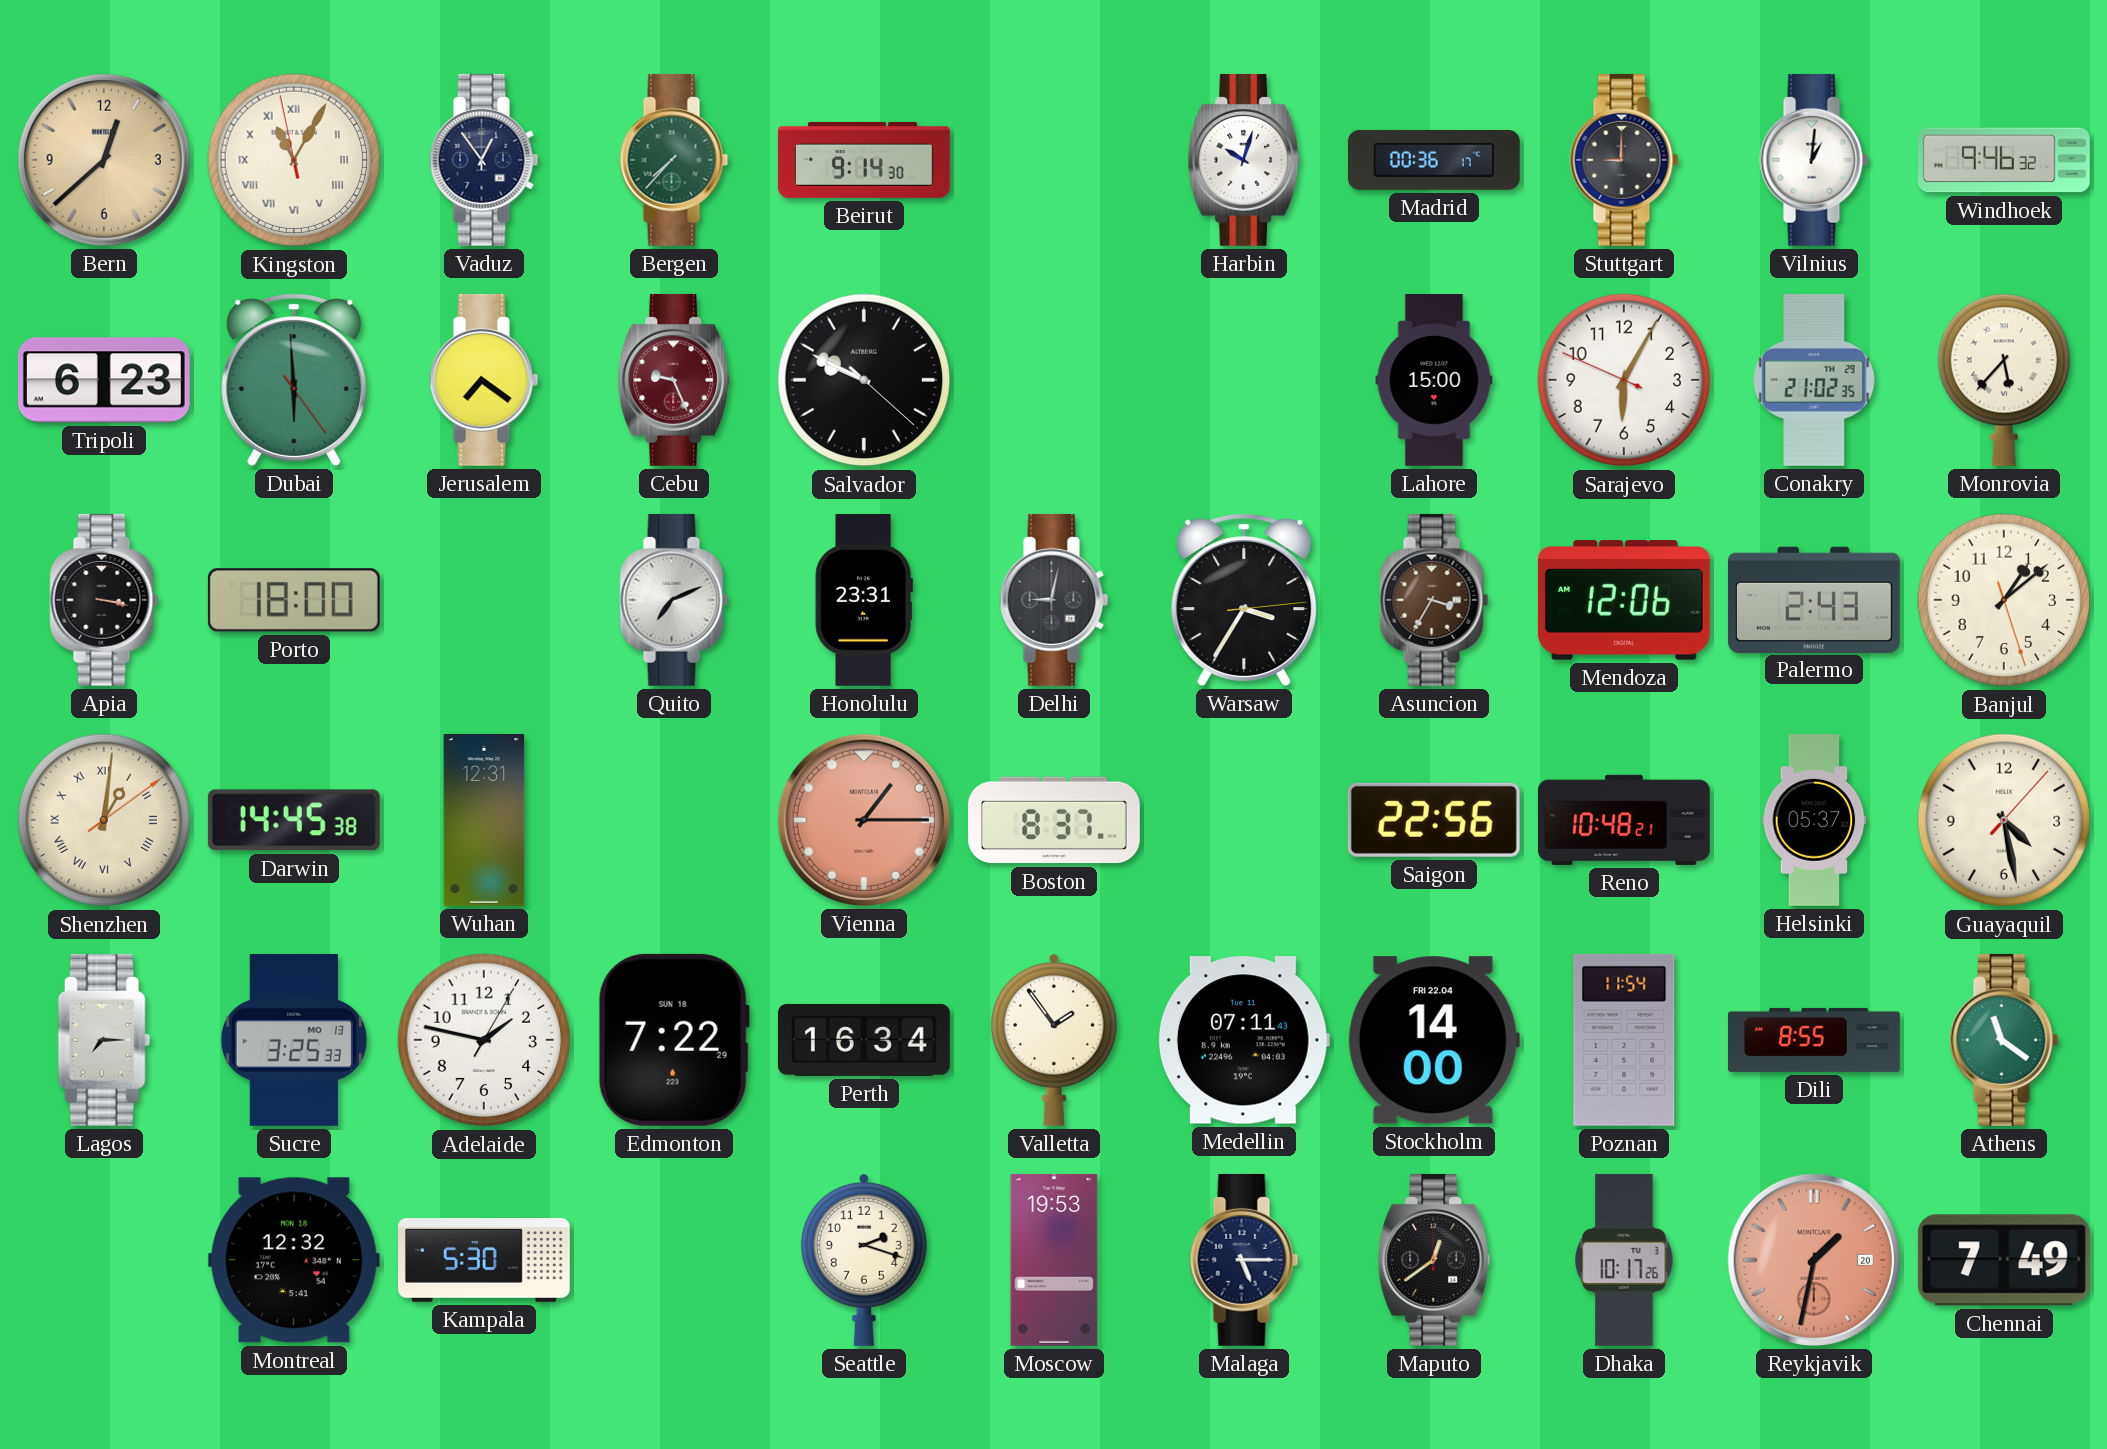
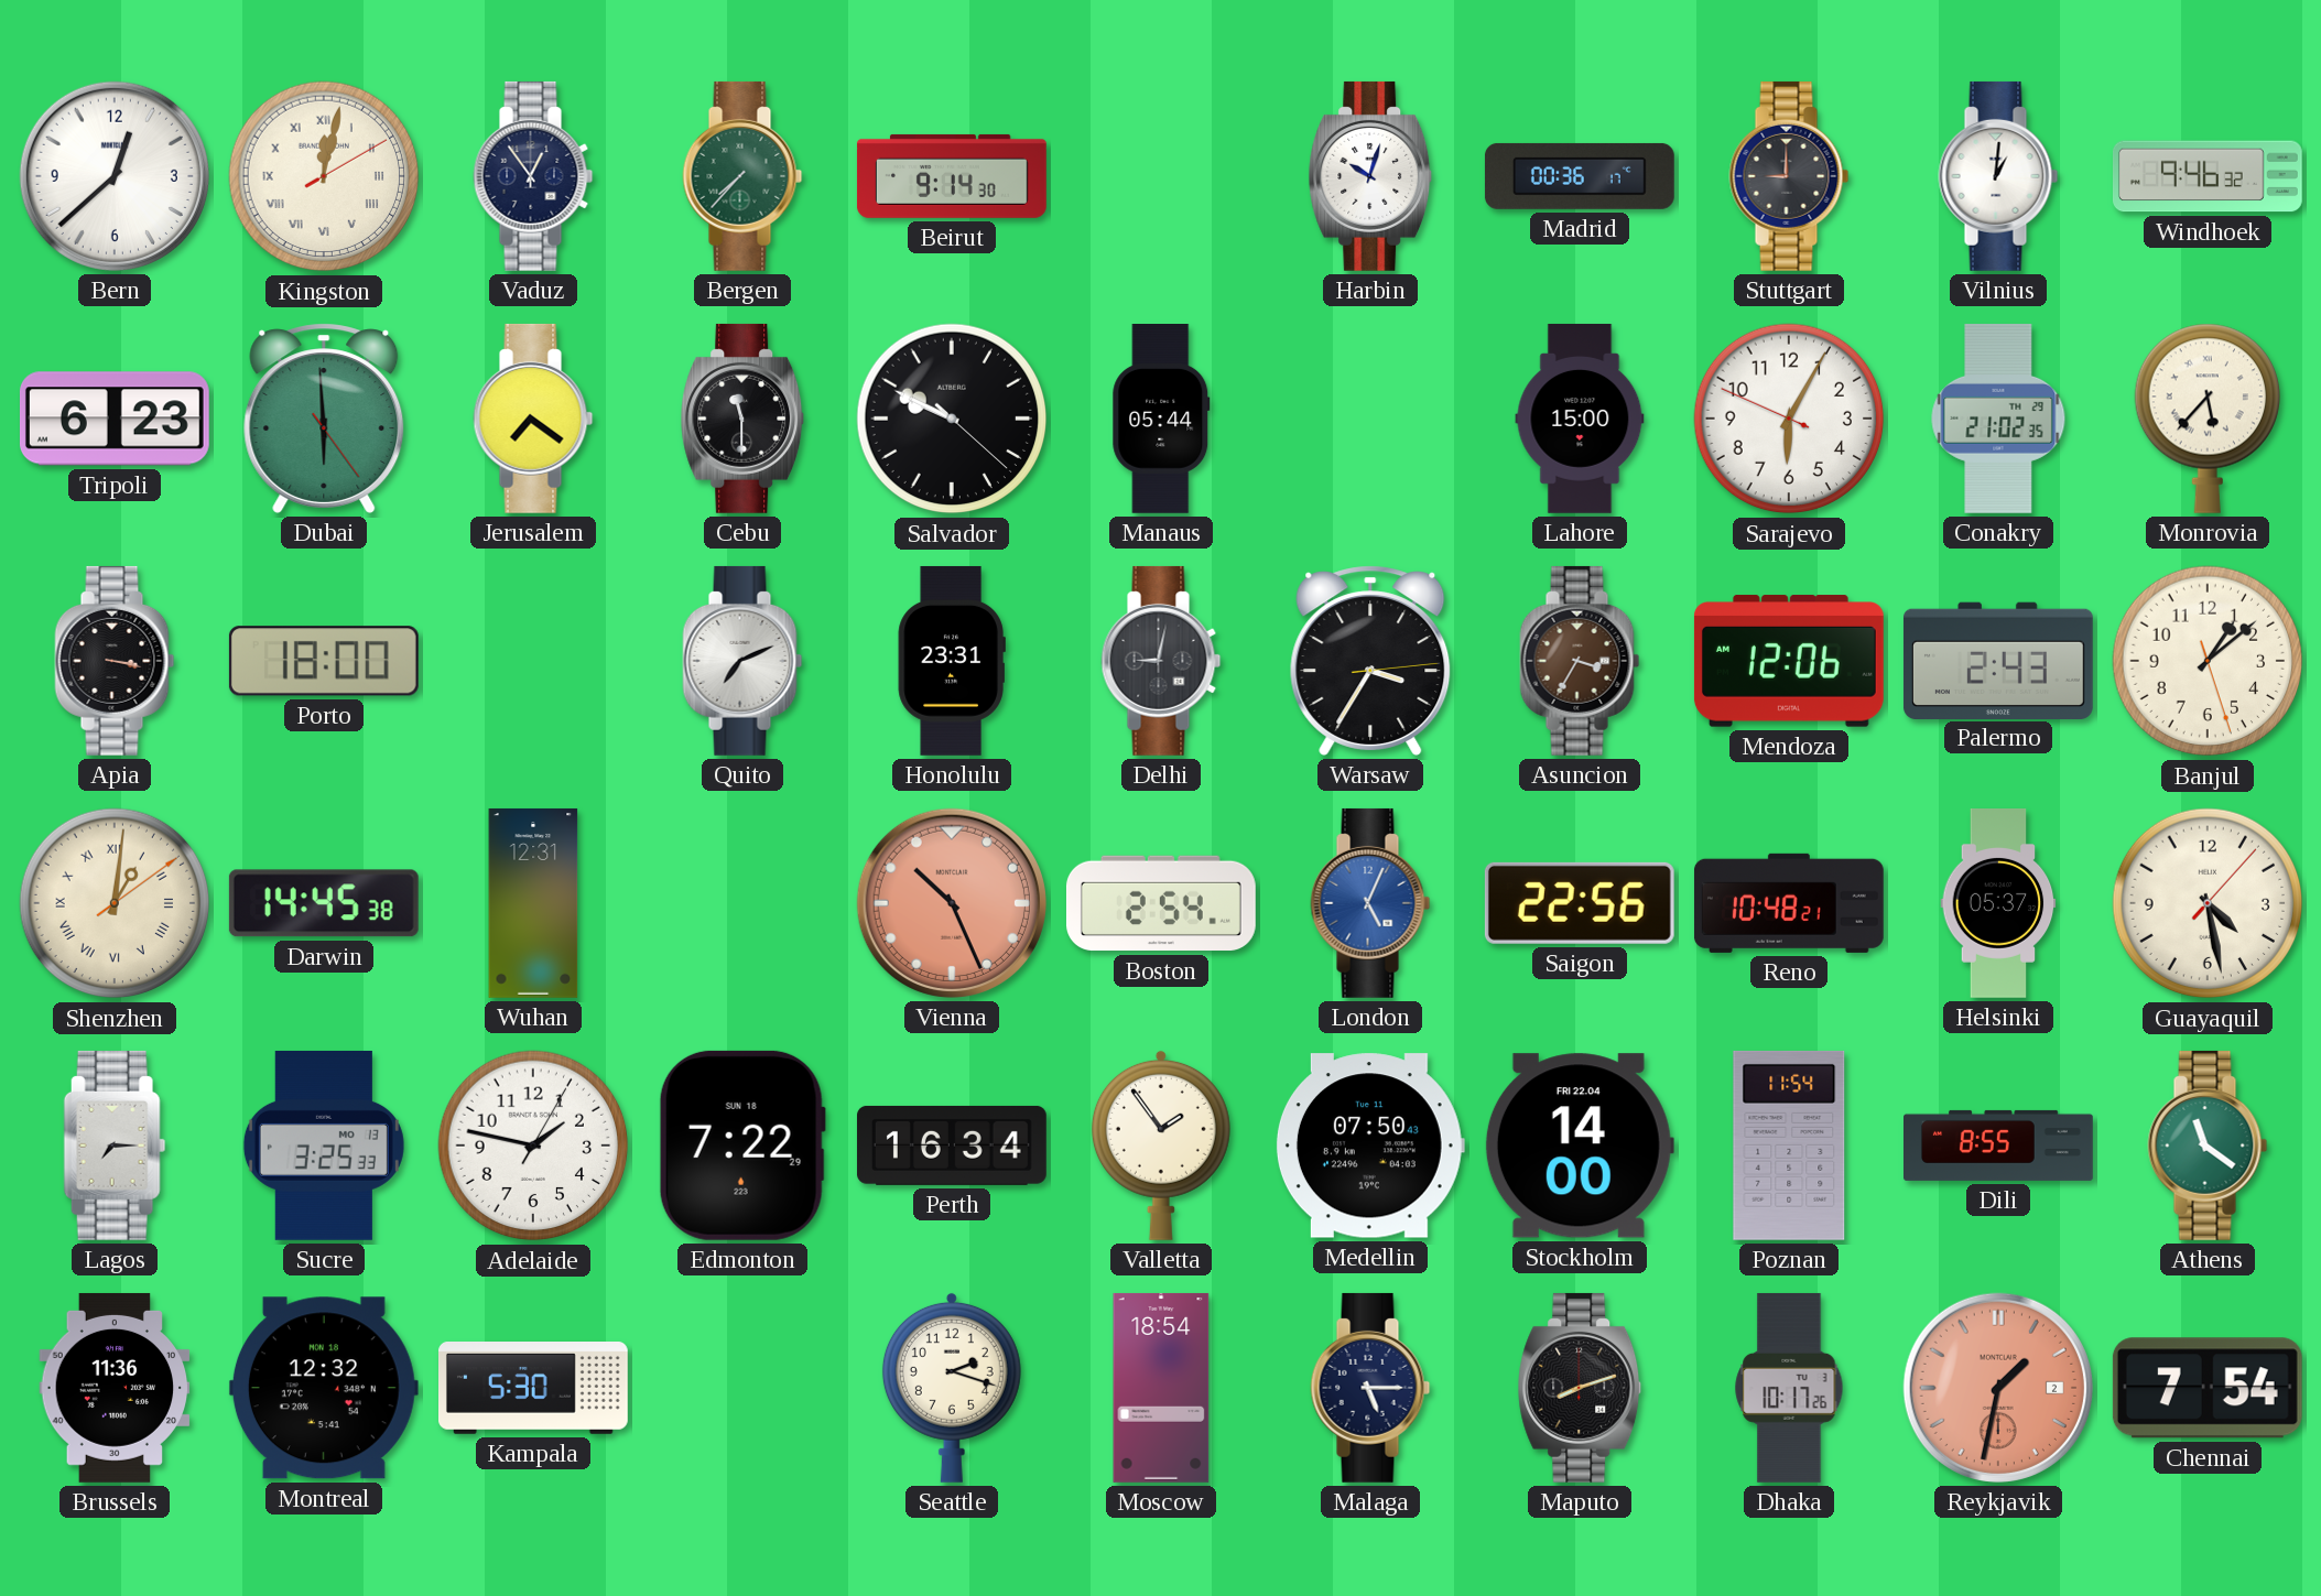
Bern dial: champagne -> white (115, 176)
Kingston: 11:04 -> 12:02 (324, 176)
Cebu: 9:26 -> 11:30 (742, 419)
Cebu dial: burgundy -> black (742, 419)
Manaus: none -> 05:44 (1161, 420)
Vienna: 1:15 -> 10:26 (952, 903)
Boston: 8:37 -> 2:54 (1161, 903)
London: none -> 5:04 (1370, 903)
Medellin: 07:11 -> 07:50 (1370, 1146)
Brussels: none -> 11:36 (115, 1388)
Moscow: 19:53 -> 18:54 (1161, 1388)
Maputo: 12:39 -> 8:12 (1580, 1388)
Reykjavik date: 20 -> 2 (1998, 1388)
Chennai: 7:49 -> 7:54 (2208, 1388)
